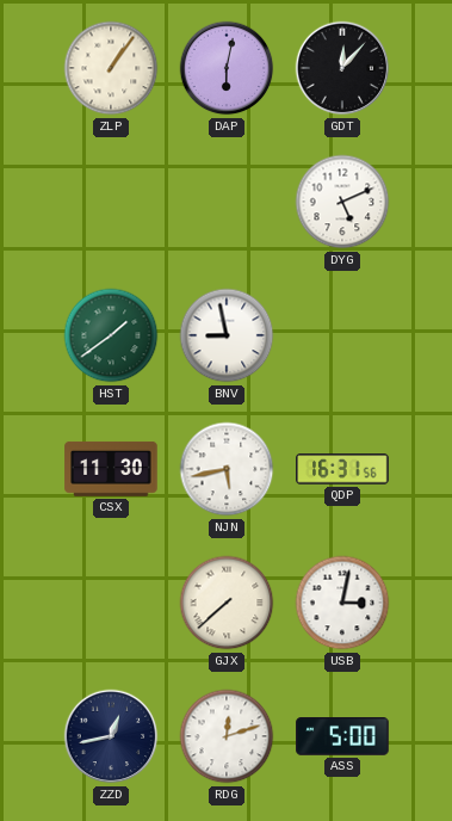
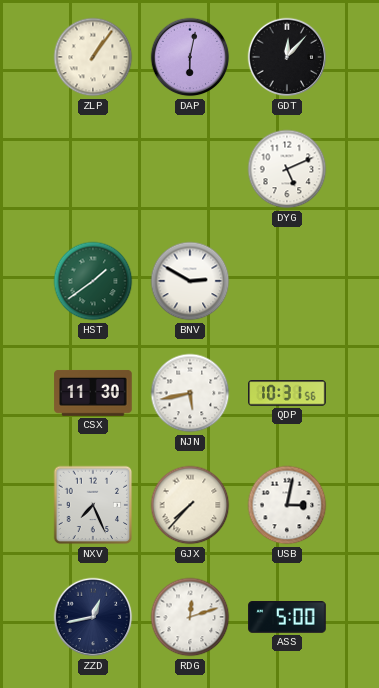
BNV: 8:58 -> 2:50 (190, 281)
QDP: 16:31 -> 10:31 (287, 393)
NXV: none -> 7:26 (93, 505)
GJX: 7:38 -> 7:37 (190, 505)
